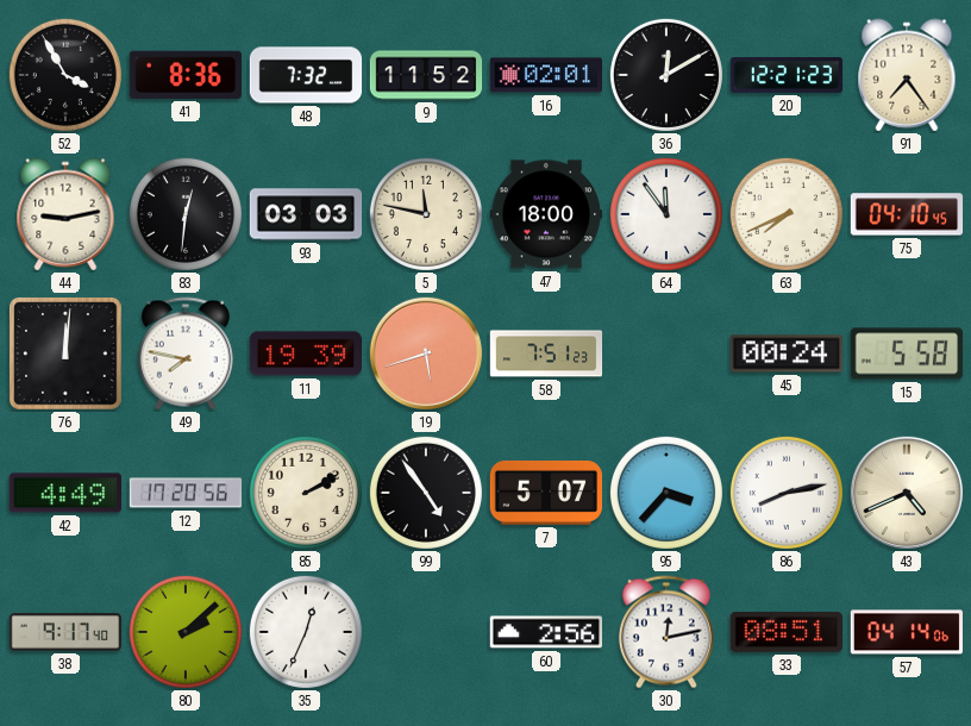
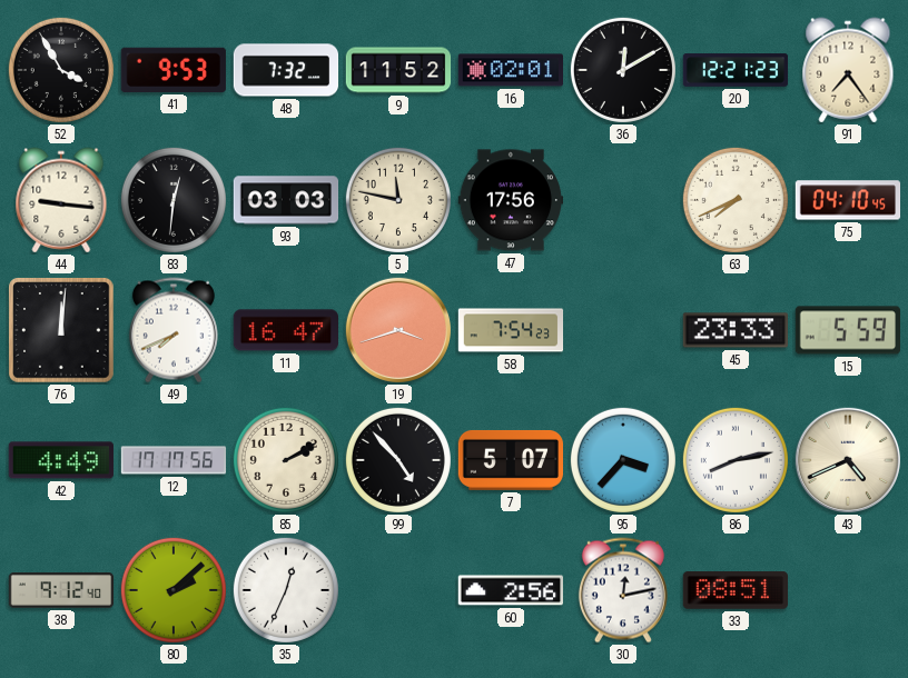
41: 8:36 -> 9:53 (174, 70)
44: 9:13 -> 9:16 (61, 200)
47: 18:00 -> 17:56 (510, 200)
64: 11:54 -> none (666, 214)
49: 7:47 -> 7:41 (174, 330)
11: 19:39 -> 16:47 (285, 330)
19: 5:42 -> 3:42 (397, 329)
58: 7:51 -> 7:54 (511, 330)
45: 00:24 -> 23:33 (734, 330)
15: 5:58 -> 5:59 (847, 330)
12: 17:20 -> 17:17 (174, 460)
99: 4:54 -> 4:53 (398, 460)
38: 9:17 -> 9:12 (61, 590)
57: 04:14 -> none (906, 632)
